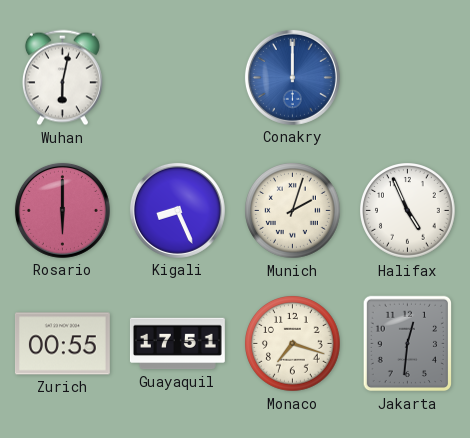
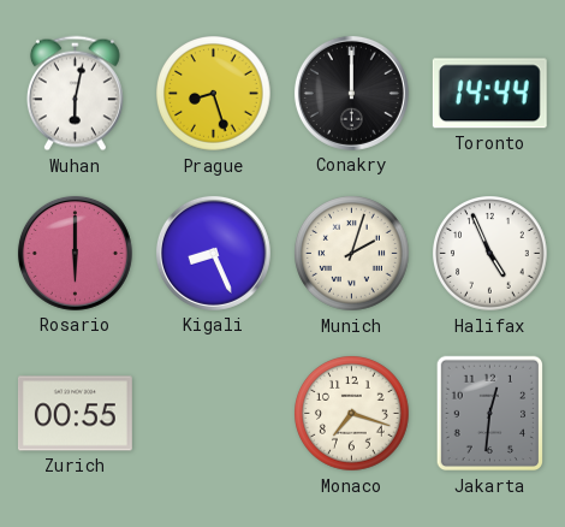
Prague: none -> 8:27 (214, 94)
Conakry dial: blue -> black (351, 93)
Toronto: none -> 14:44 (489, 94)
Guayaquil: 17:51 -> none (177, 344)
